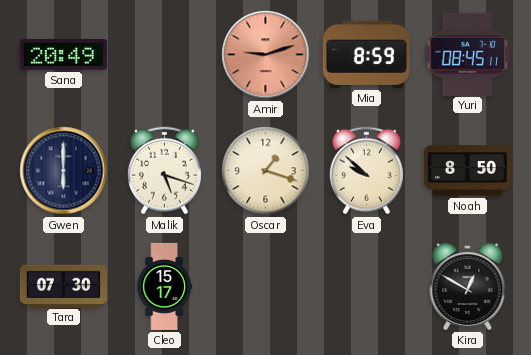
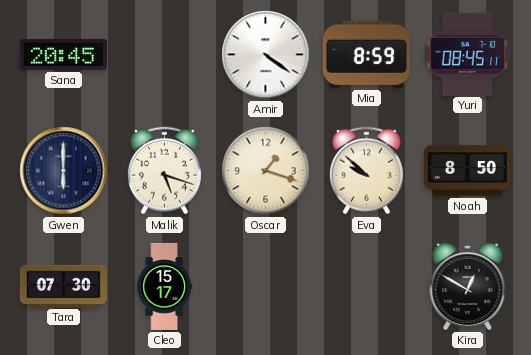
Sana: 20:49 -> 20:45 (63, 54)
Amir: 9:12 -> 4:21 (266, 55)
Amir dial: salmon -> white (266, 55)
